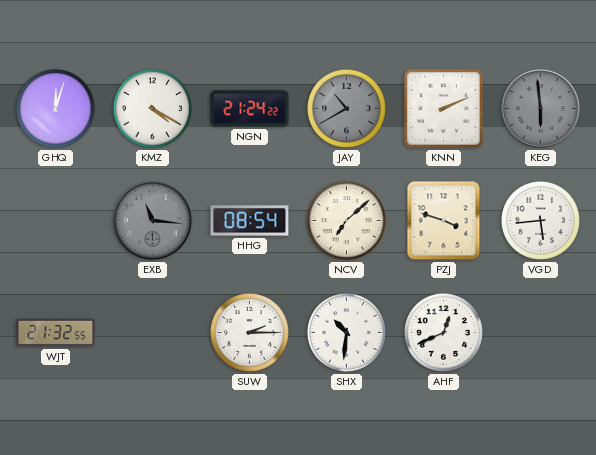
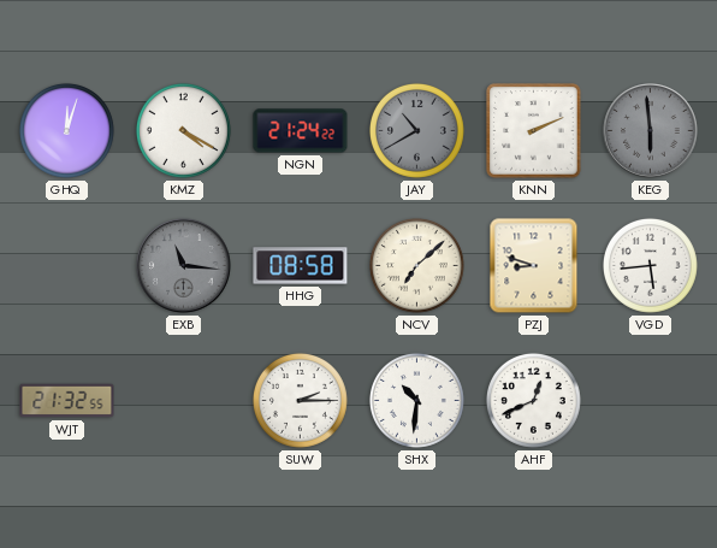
HHG: 08:54 -> 08:58 (301, 266)
PZJ: 3:48 -> 8:48 (534, 266)
